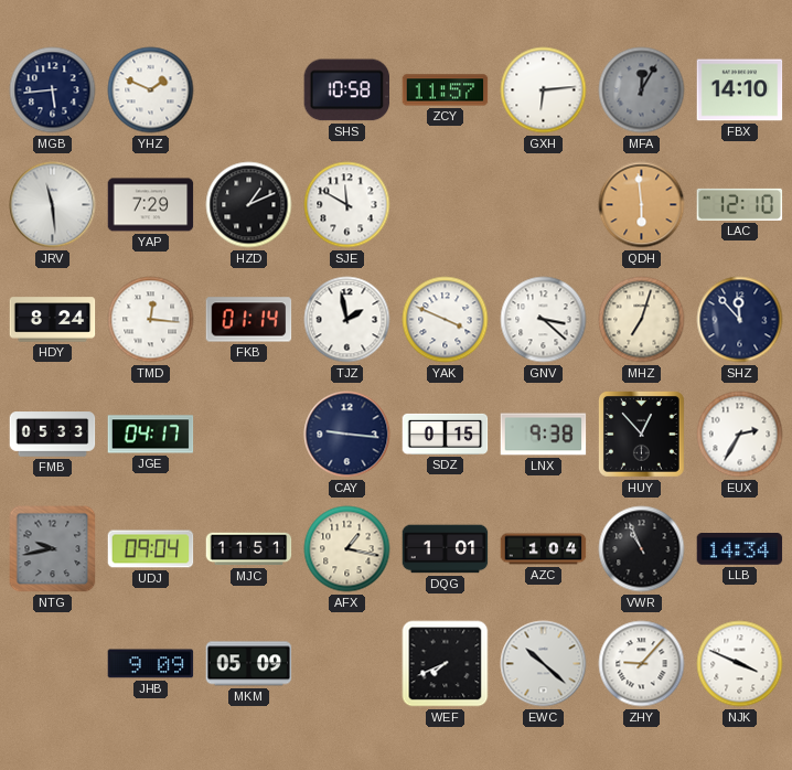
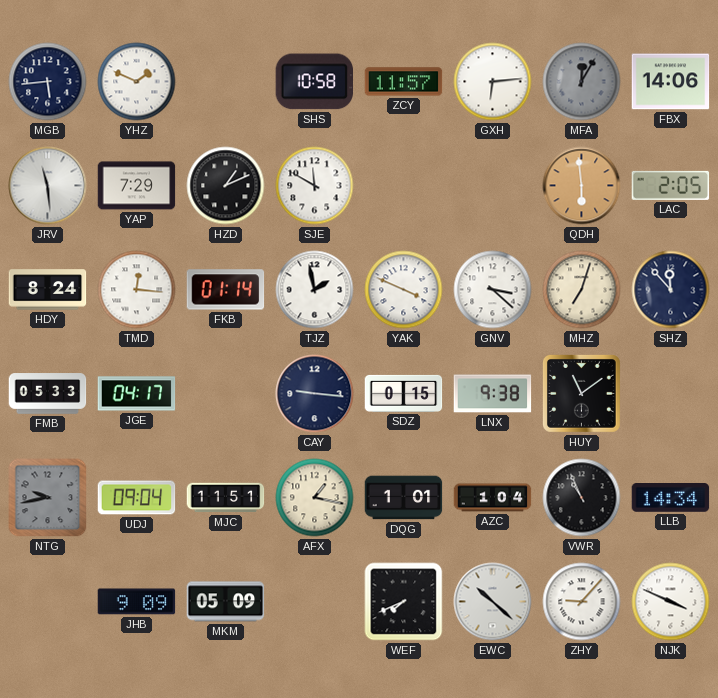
FBX: 14:10 -> 14:06 (671, 82)
LAC: 12:10 -> 2:05 (671, 185)
HUY: 12:53 -> 11:09 (582, 394)
EUX: 2:35 -> none (740, 435)
